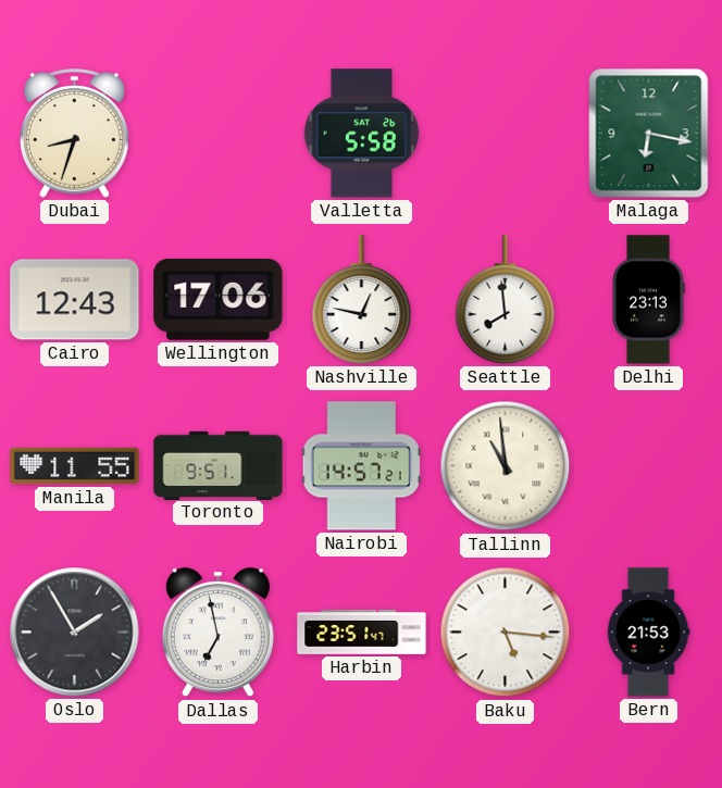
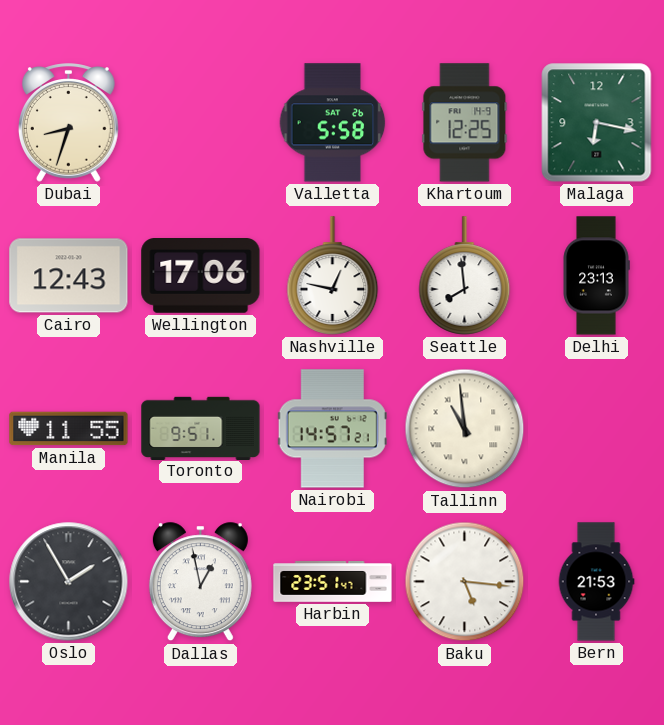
Khartoum: none -> 12:25 (465, 123)
Dallas: 6:58 -> 12:58 (200, 582)
